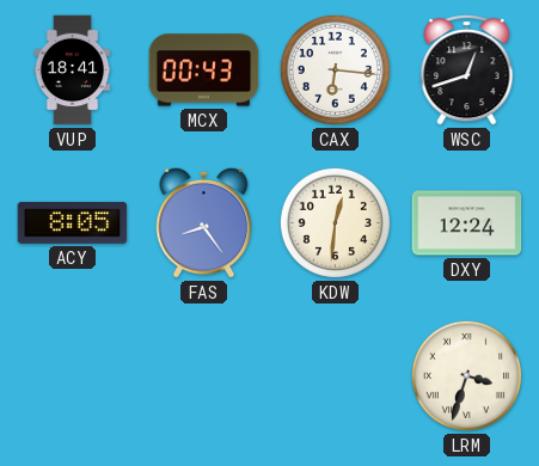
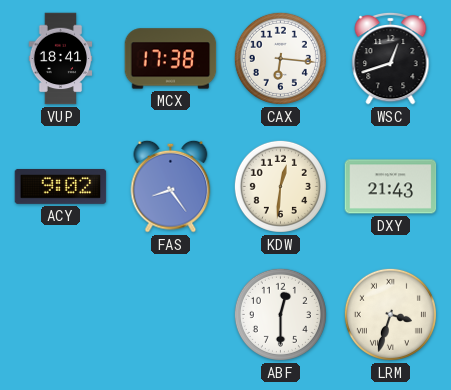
MCX: 00:43 -> 17:38 (171, 59)
ACY: 8:05 -> 9:02 (61, 186)
DXY: 12:24 -> 21:43 (391, 187)
ABF: none -> 12:30 (280, 314)
